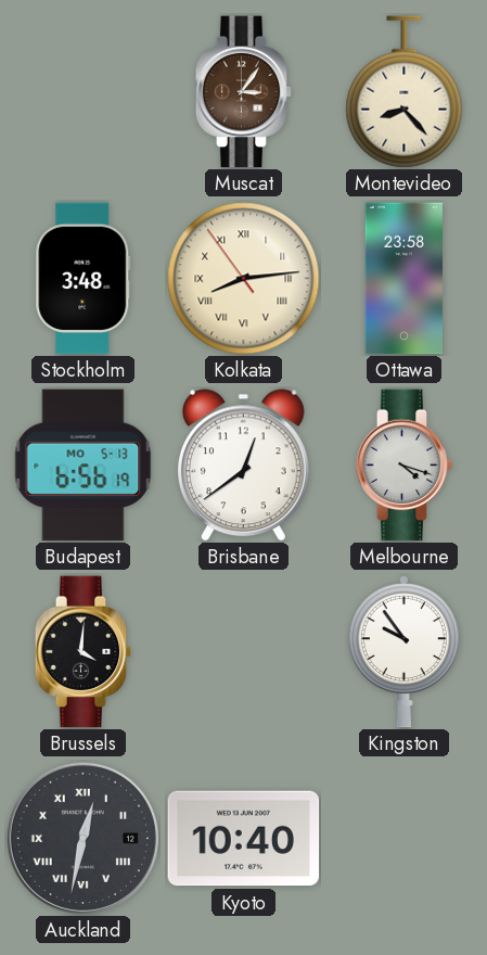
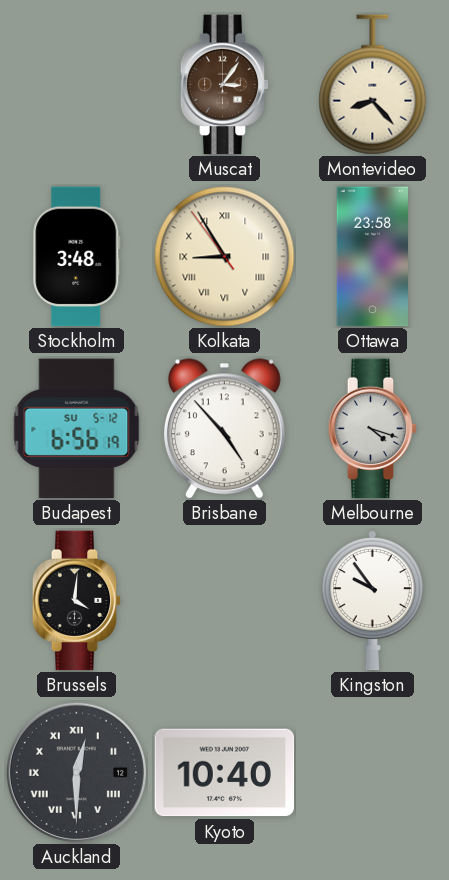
Kolkata: 8:13 -> 8:54 (225, 257)
Budapest date: MO 5-13 -> SU 5-12 (77, 429)
Brisbane: 12:39 -> 4:53 (224, 429)
Auckland: 12:32 -> 12:30 (76, 772)
